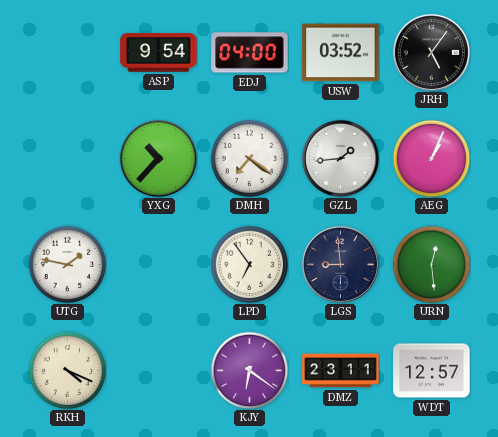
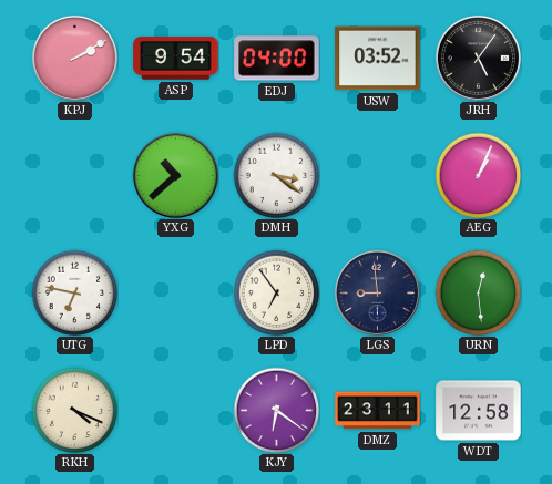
KPJ: none -> 2:10 (74, 58)
YXG: 10:37 -> 10:38 (175, 175)
DMH: 7:21 -> 3:21 (276, 175)
GZL: 1:44 -> none (340, 158)
UTG: 1:47 -> 6:47 (74, 292)
WDT: 12:57 -> 12:58 (479, 411)
